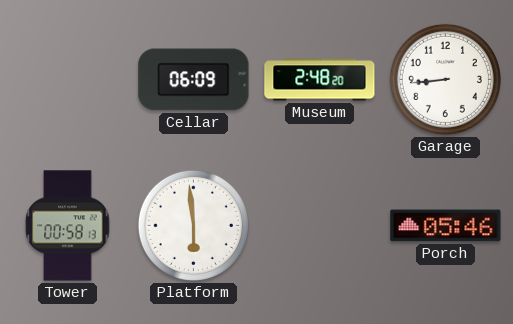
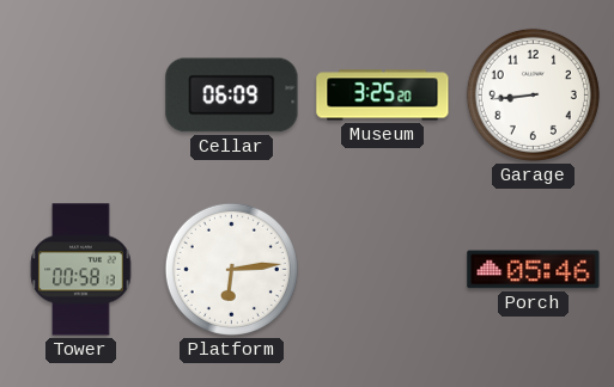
Museum: 2:48 -> 3:25 (383, 96)
Platform: 5:59 -> 6:14 (231, 269)
